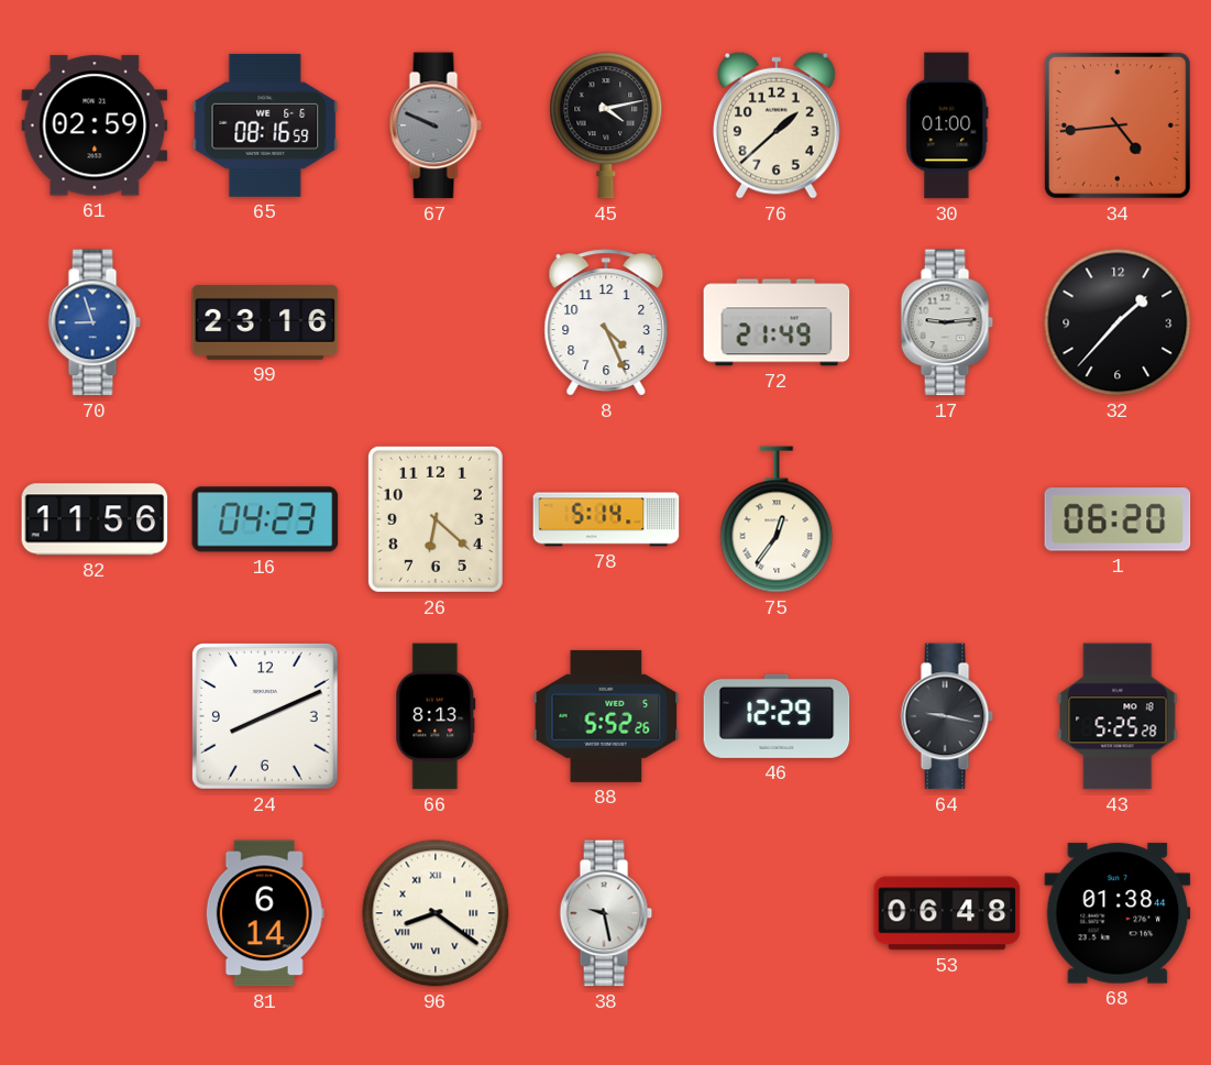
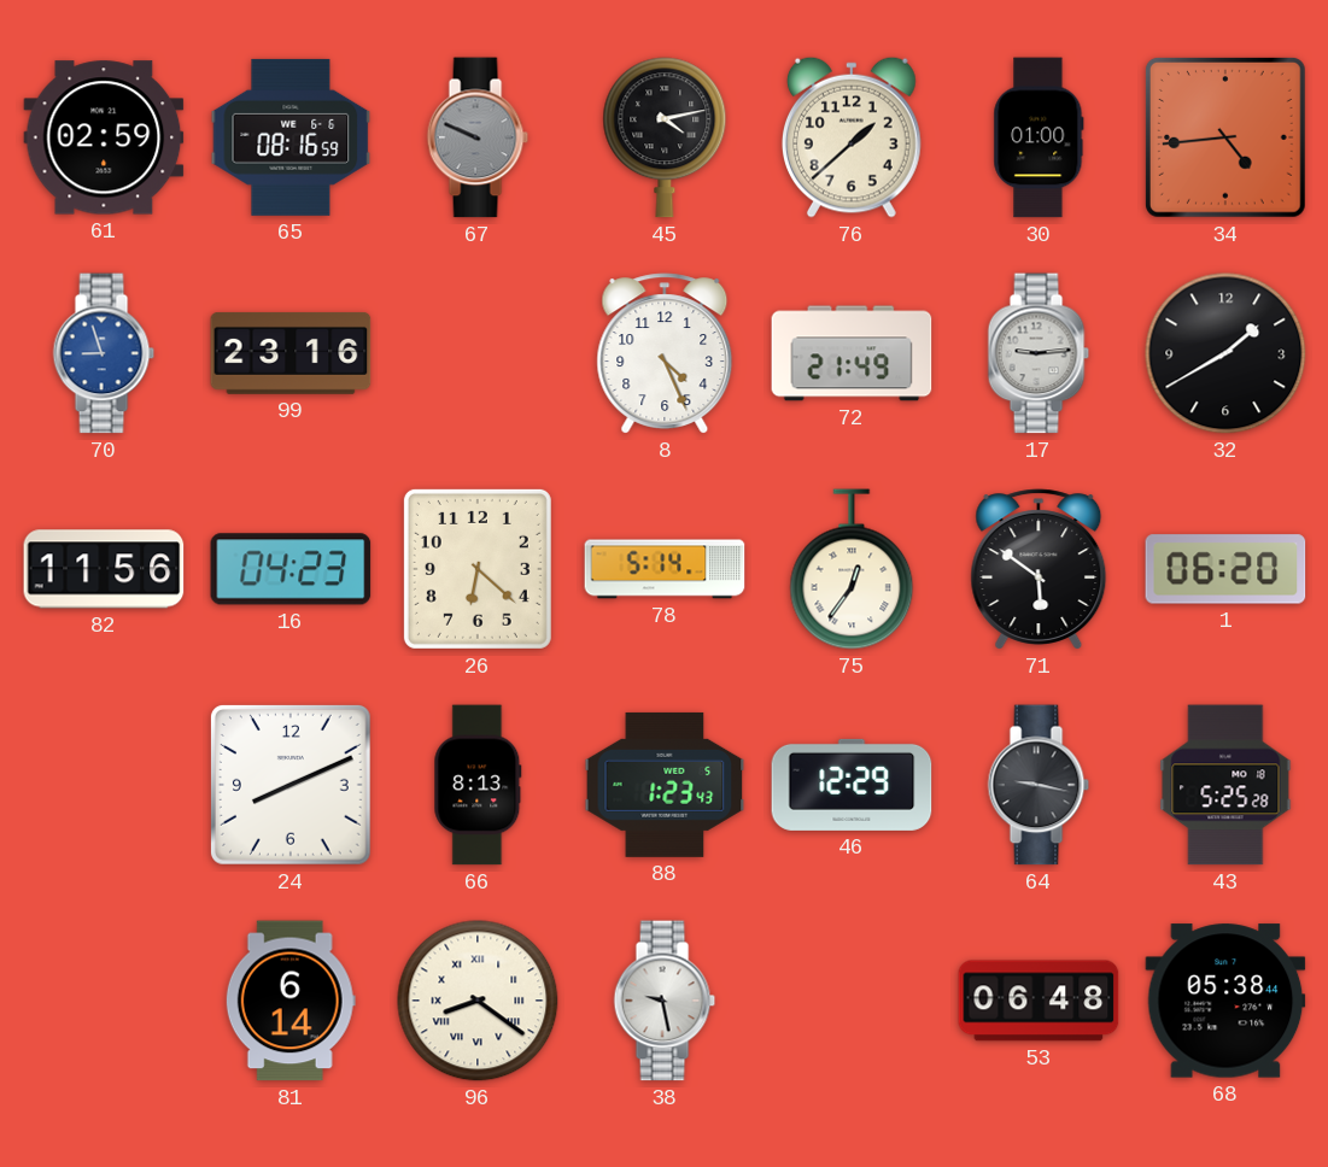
32: 1:37 -> 1:40 (1225, 353)
71: none -> 5:51 (1039, 569)
88: 5:52 -> 1:23 (665, 785)
68: 01:38 -> 05:38 (1225, 1001)
